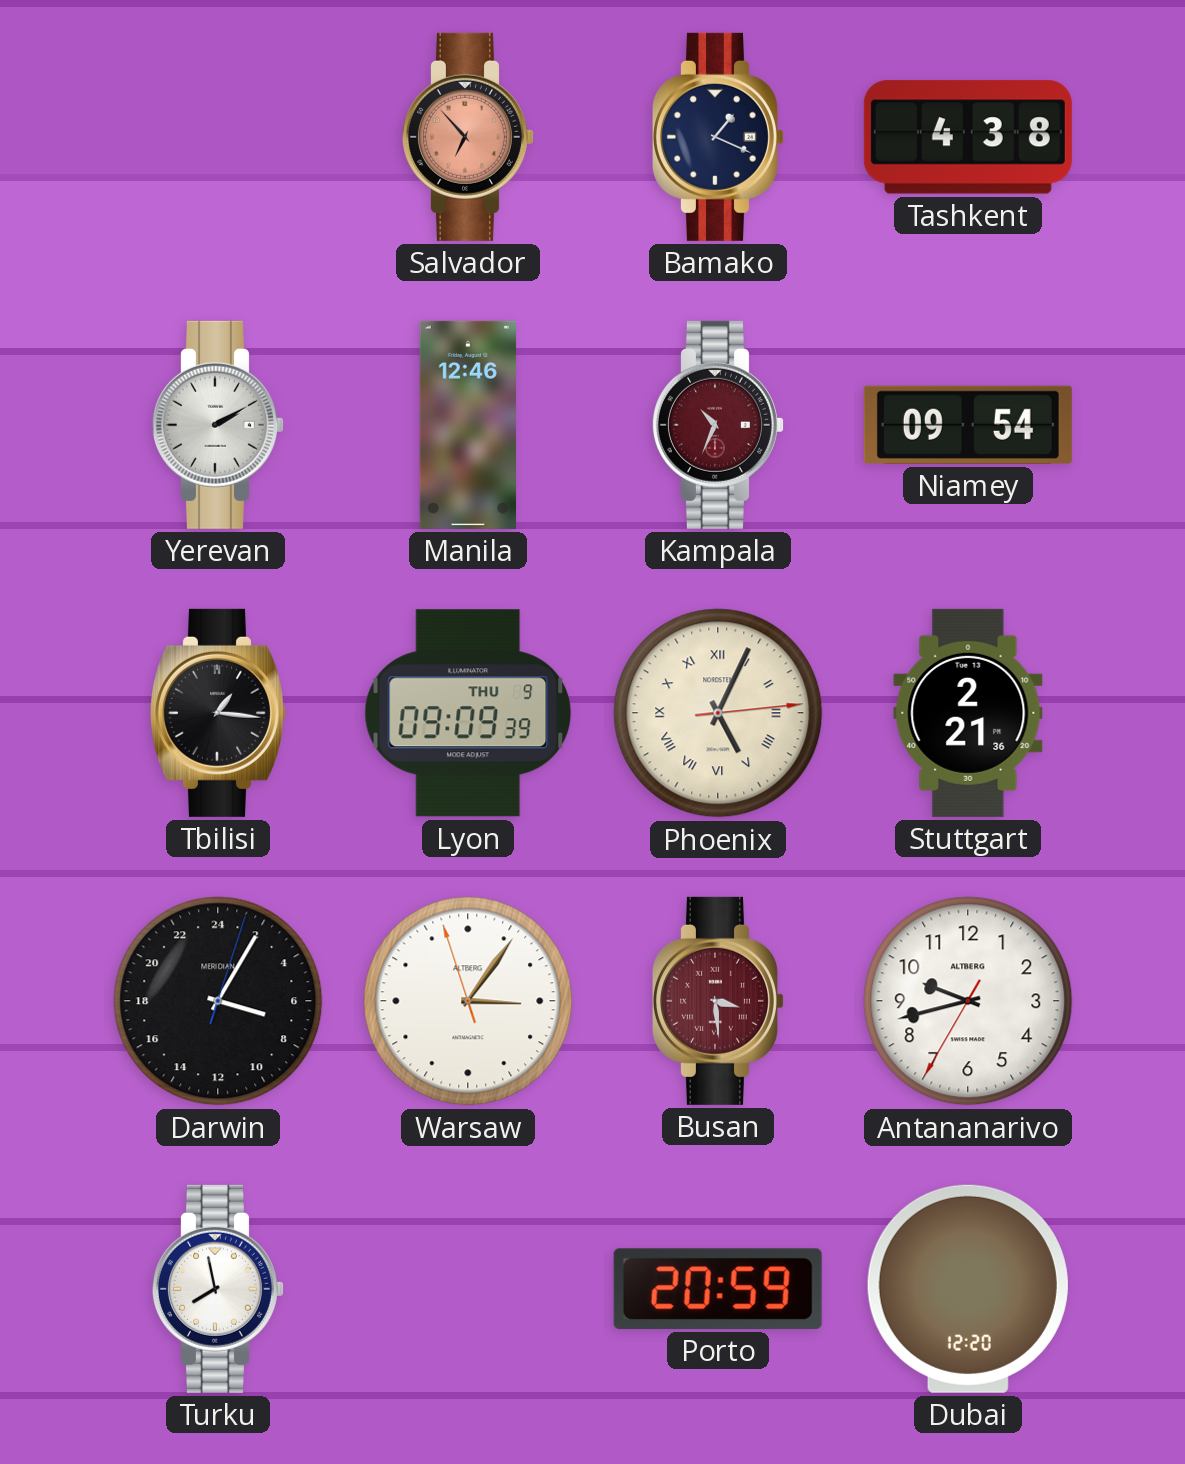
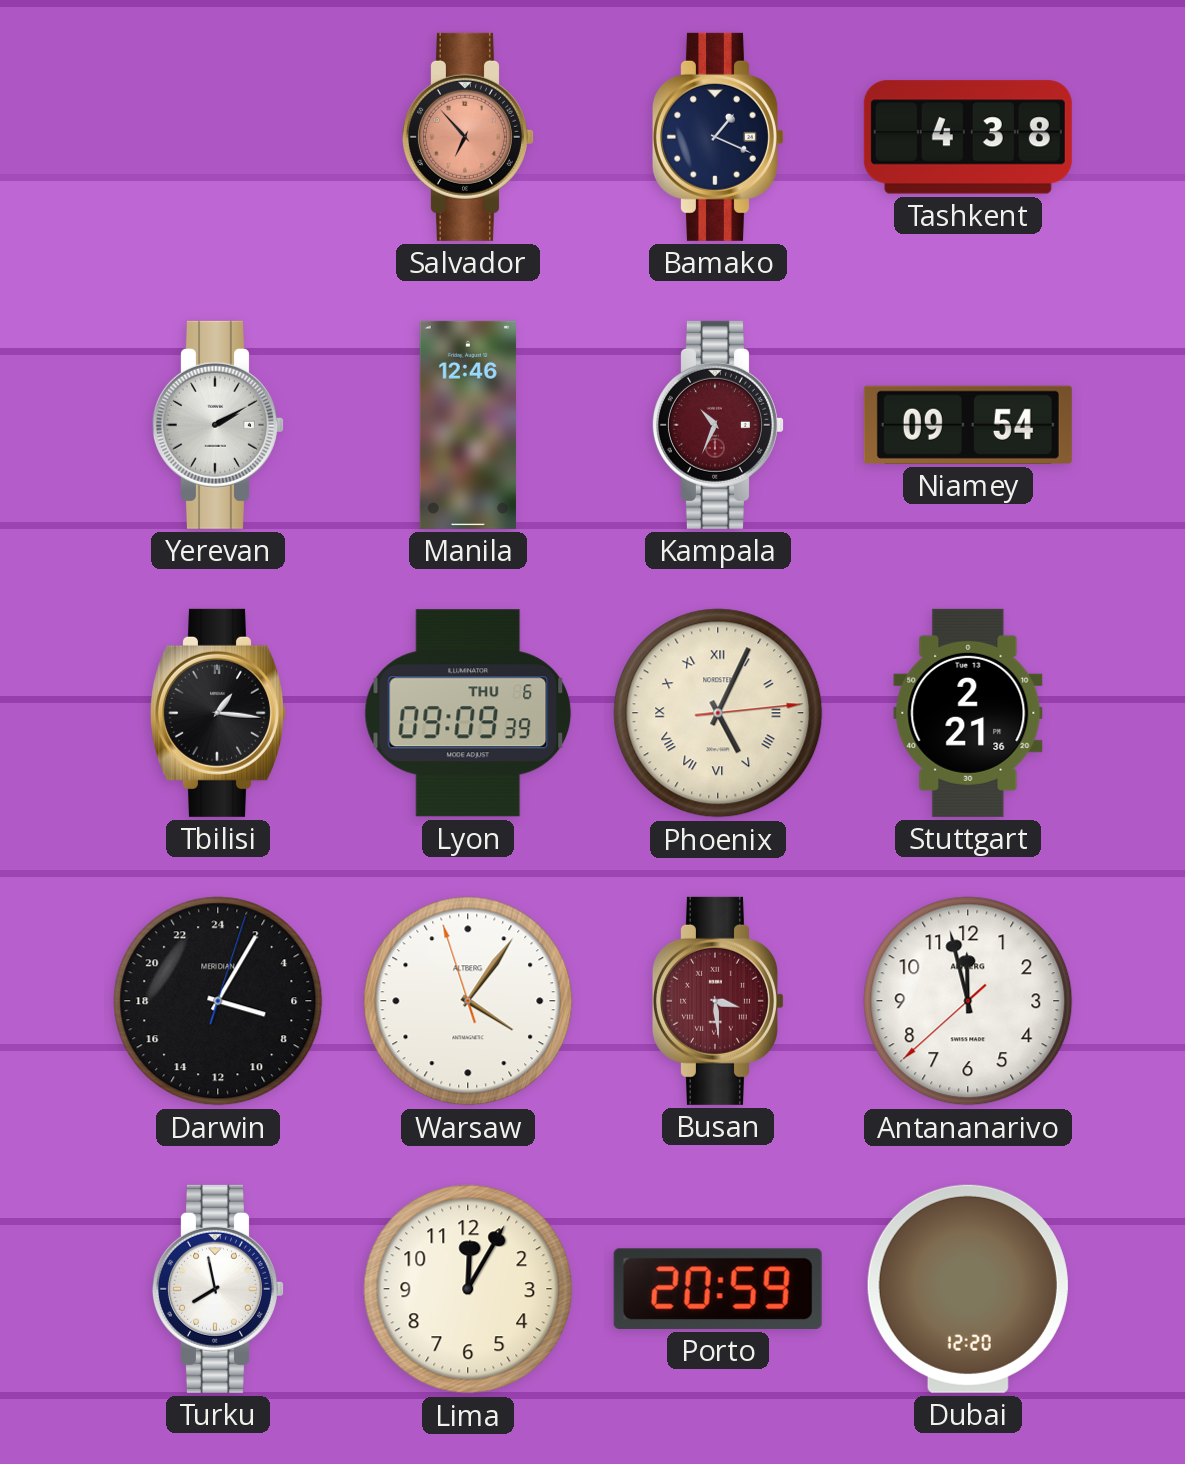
Lyon date: THU 9 -> THU 6 (468, 713)
Warsaw: 3:05 -> 4:05 (468, 1001)
Antananarivo: 9:42 -> 11:57 (968, 1001)
Lima: none -> 12:05 (468, 1289)
